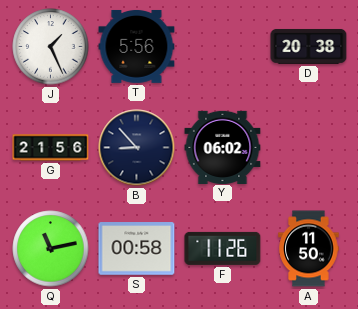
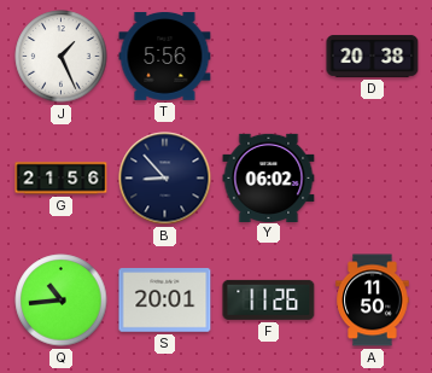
Q: 11:13 -> 10:44 (62, 301)
S: 00:58 -> 20:01 (165, 301)
